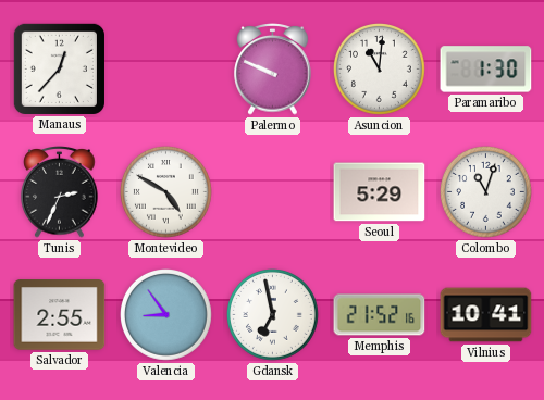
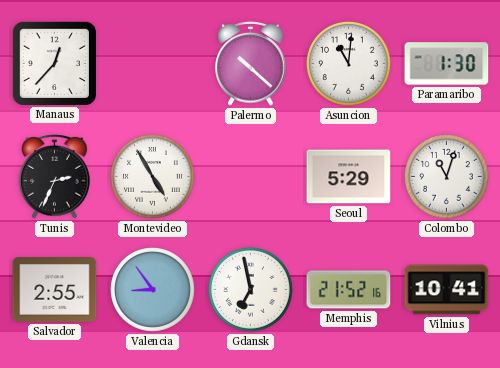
Palermo: 9:49 -> 10:22 (251, 64)
Montevideo: 4:50 -> 4:55 (153, 177)
